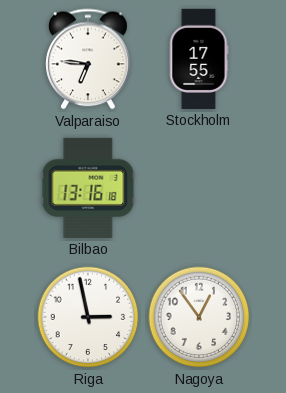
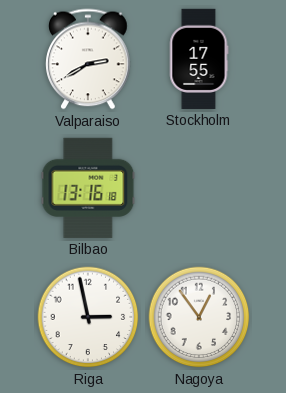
Valparaiso: 6:46 -> 2:40 (88, 59)
